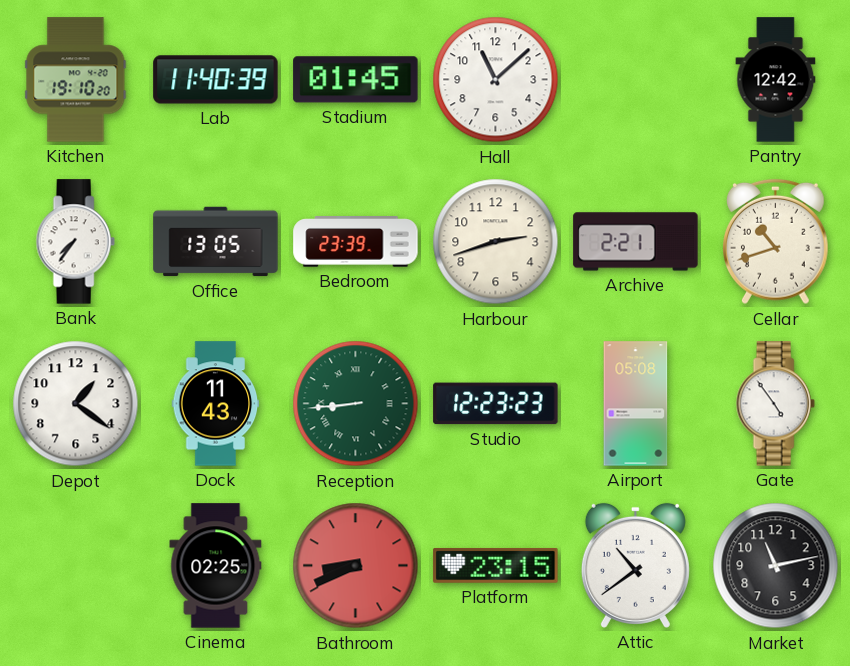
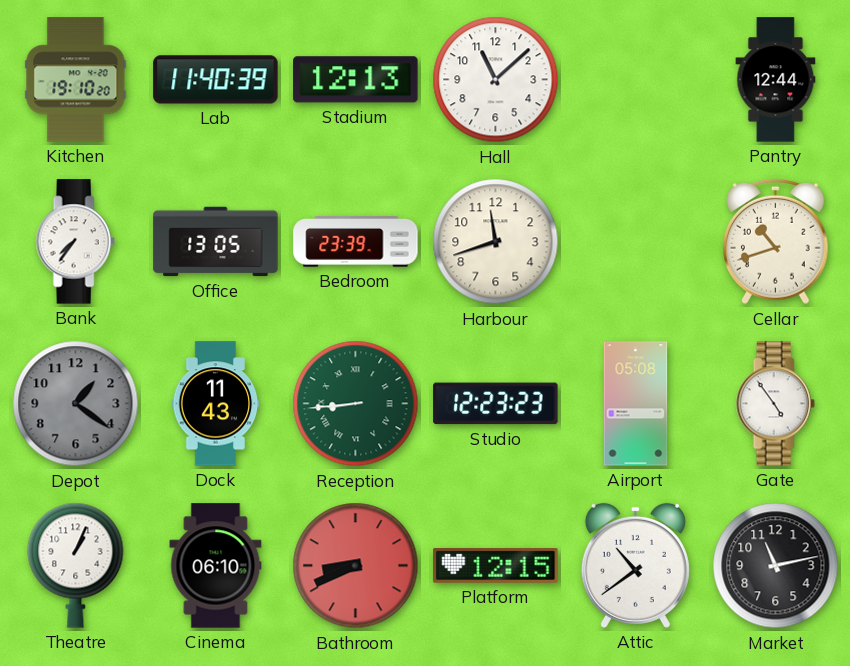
Stadium: 01:45 -> 12:13 (356, 80)
Pantry: 12:42 -> 12:44 (776, 80)
Harbour: 2:42 -> 11:42 (496, 242)
Archive: 2:21 -> none (636, 242)
Depot dial: white -> grey (76, 404)
Theatre: none -> 1:04 (76, 565)
Cinema: 02:25 -> 06:10 (216, 566)
Platform: 23:15 -> 12:15 (496, 566)
